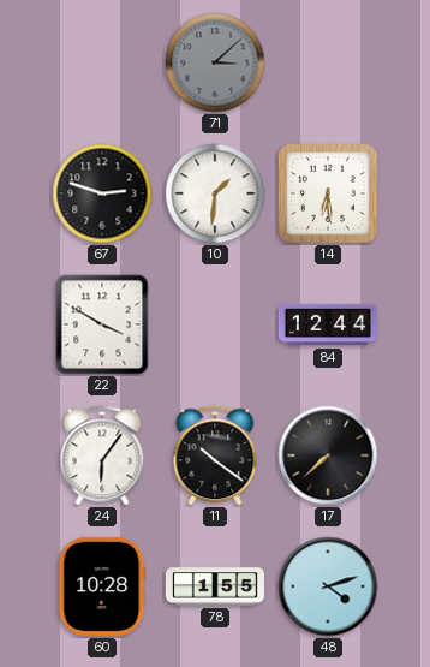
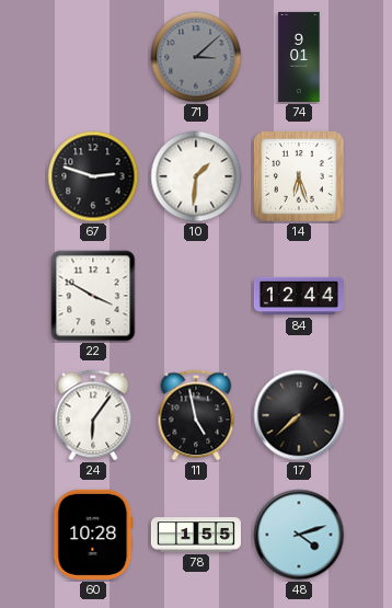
74: none -> 9:01 (299, 57)
14: 6:29 -> 6:27 (300, 177)
11: 10:21 -> 4:58 (196, 415)
